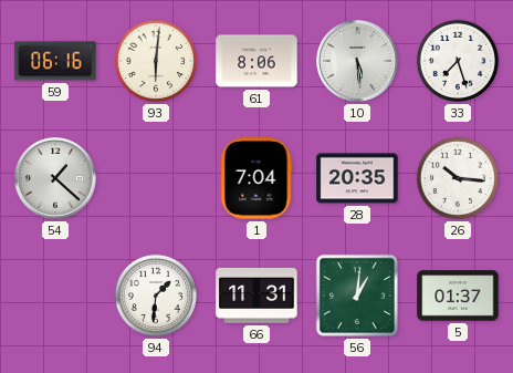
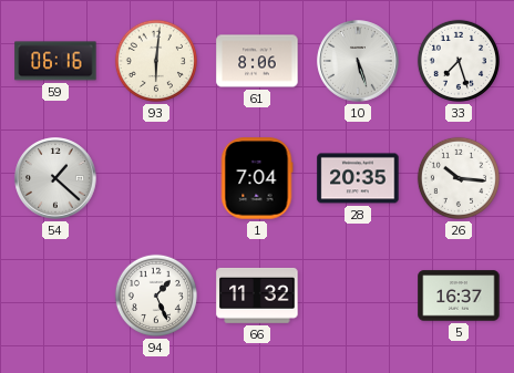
10: 5:29 -> 5:27 (358, 61)
94: 1:31 -> 1:26 (156, 296)
66: 11:31 -> 11:32 (257, 296)
56: 1:01 -> none (357, 296)
5: 01:37 -> 16:37 (459, 296)
